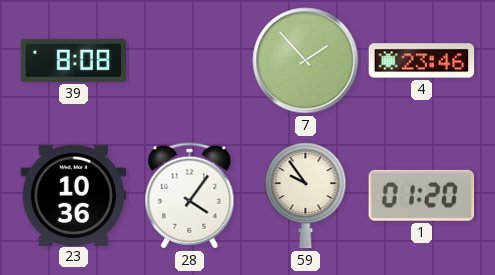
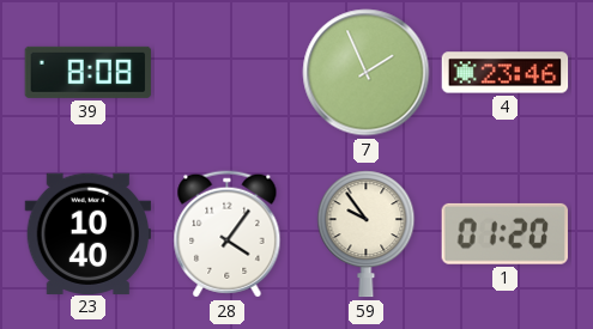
7: 1:53 -> 1:56 (367, 73)
23: 10:36 -> 10:40 (89, 233)
